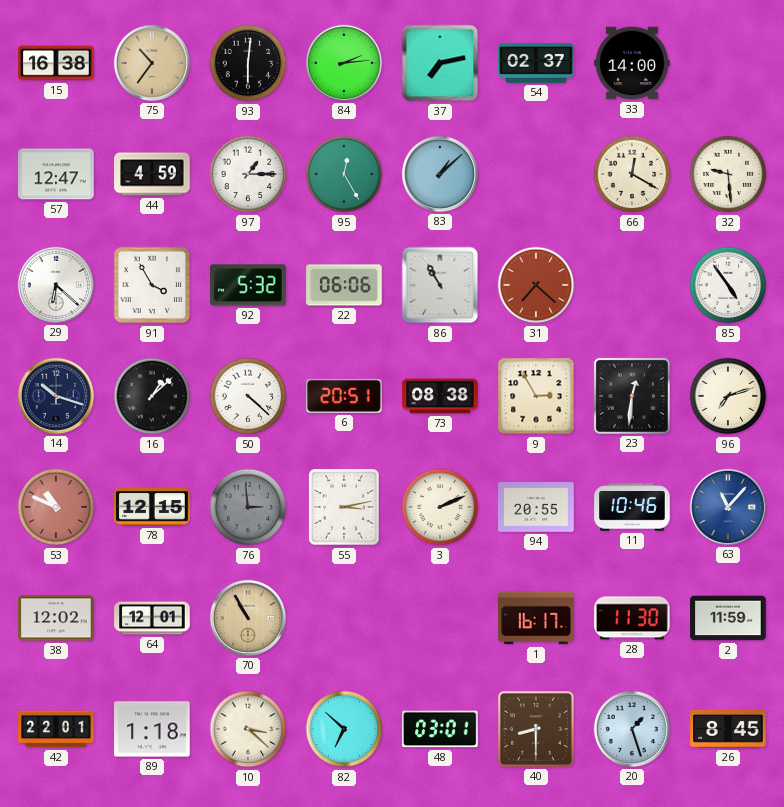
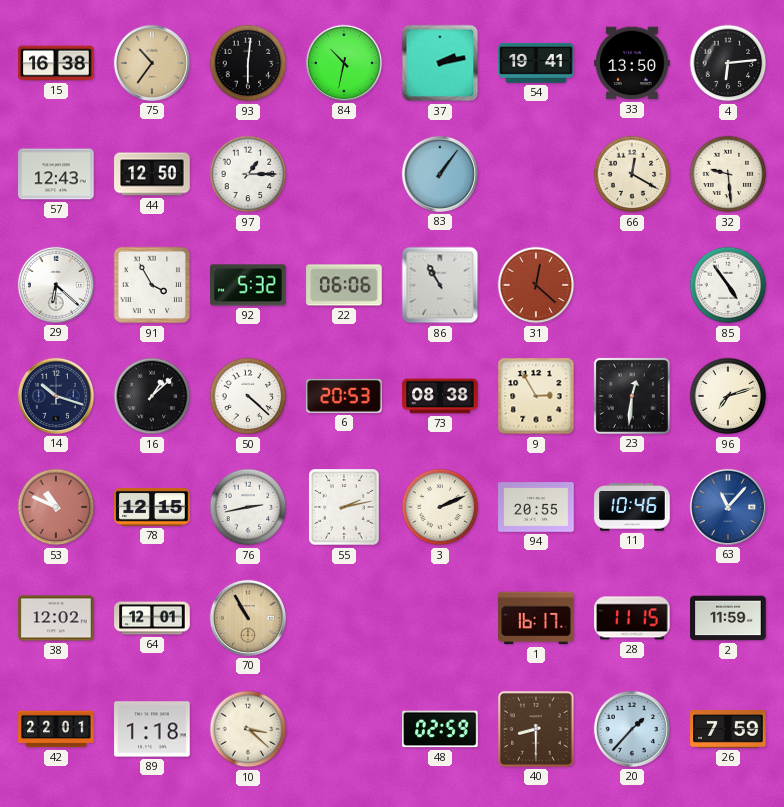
84: 2:14 -> 10:32 (344, 63)
37: 7:13 -> 2:13 (440, 63)
54: 02:37 -> 19:41 (536, 63)
33: 14:00 -> 13:50 (632, 63)
4: none -> 6:14 (728, 63)
57: 12:47 -> 12:43 (56, 174)
44: 4:59 -> 12:50 (152, 174)
95: 12:25 -> none (344, 174)
83: 1:08 -> 1:06 (440, 174)
31: 7:22 -> 12:22 (536, 285)
6: 20:51 -> 20:53 (344, 396)
76: 2:59 -> 2:43 (248, 507)
76 dial: grey -> white (248, 507)
55: 3:13 -> 2:13 (344, 507)
28: 11:30 -> 11:15 (632, 618)
82: 6:52 -> none (344, 729)
48: 03:01 -> 02:59 (441, 729)
20: 1:27 -> 1:37 (632, 729)
26: 8:45 -> 7:59 (728, 729)
